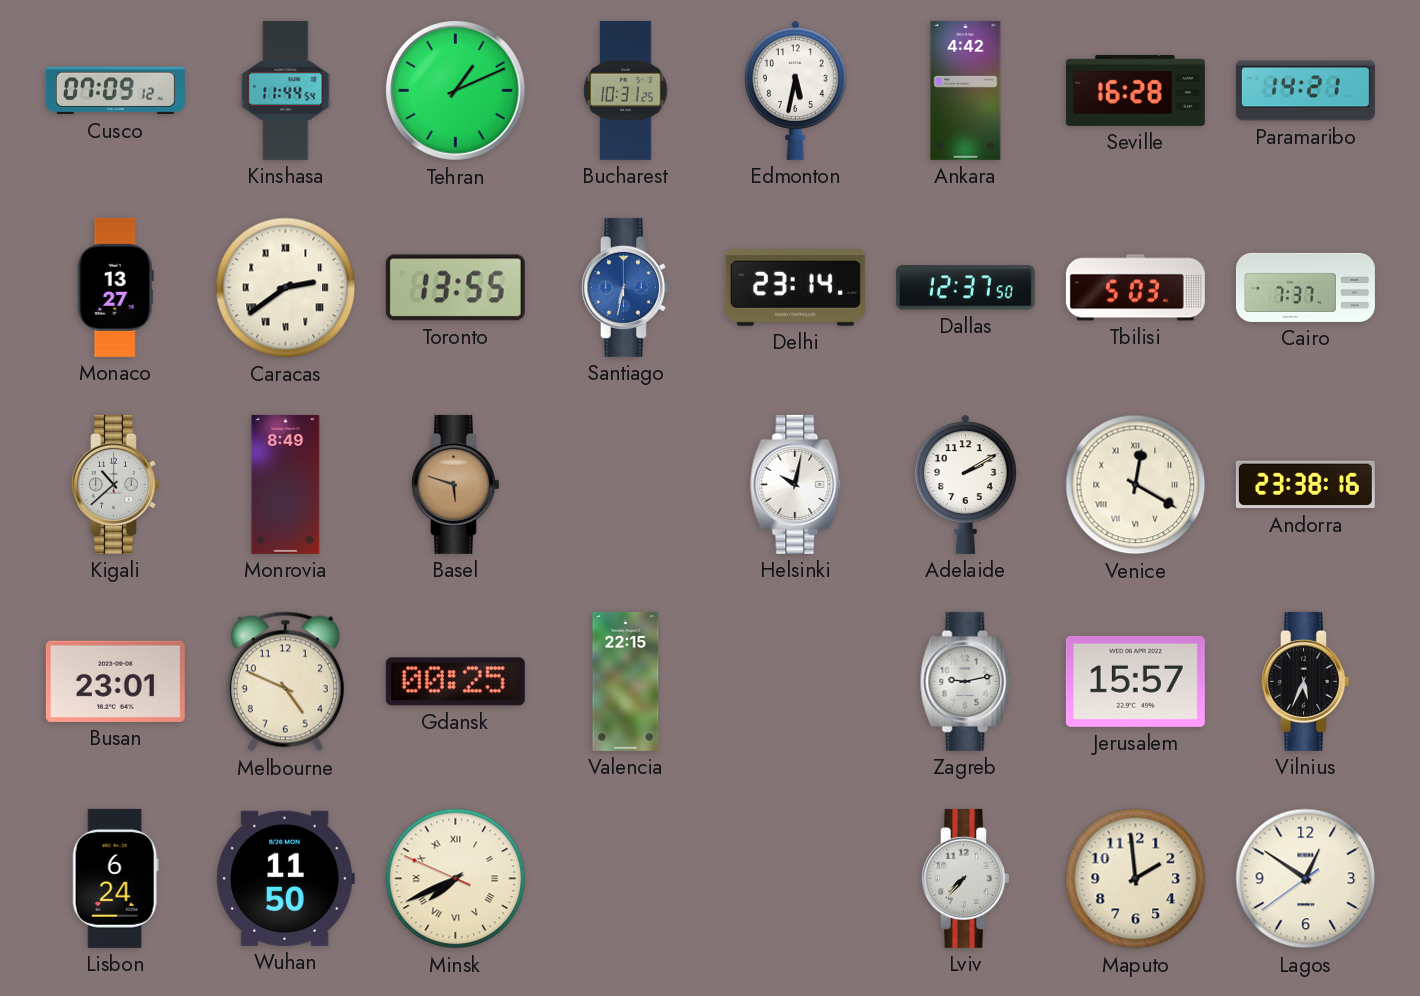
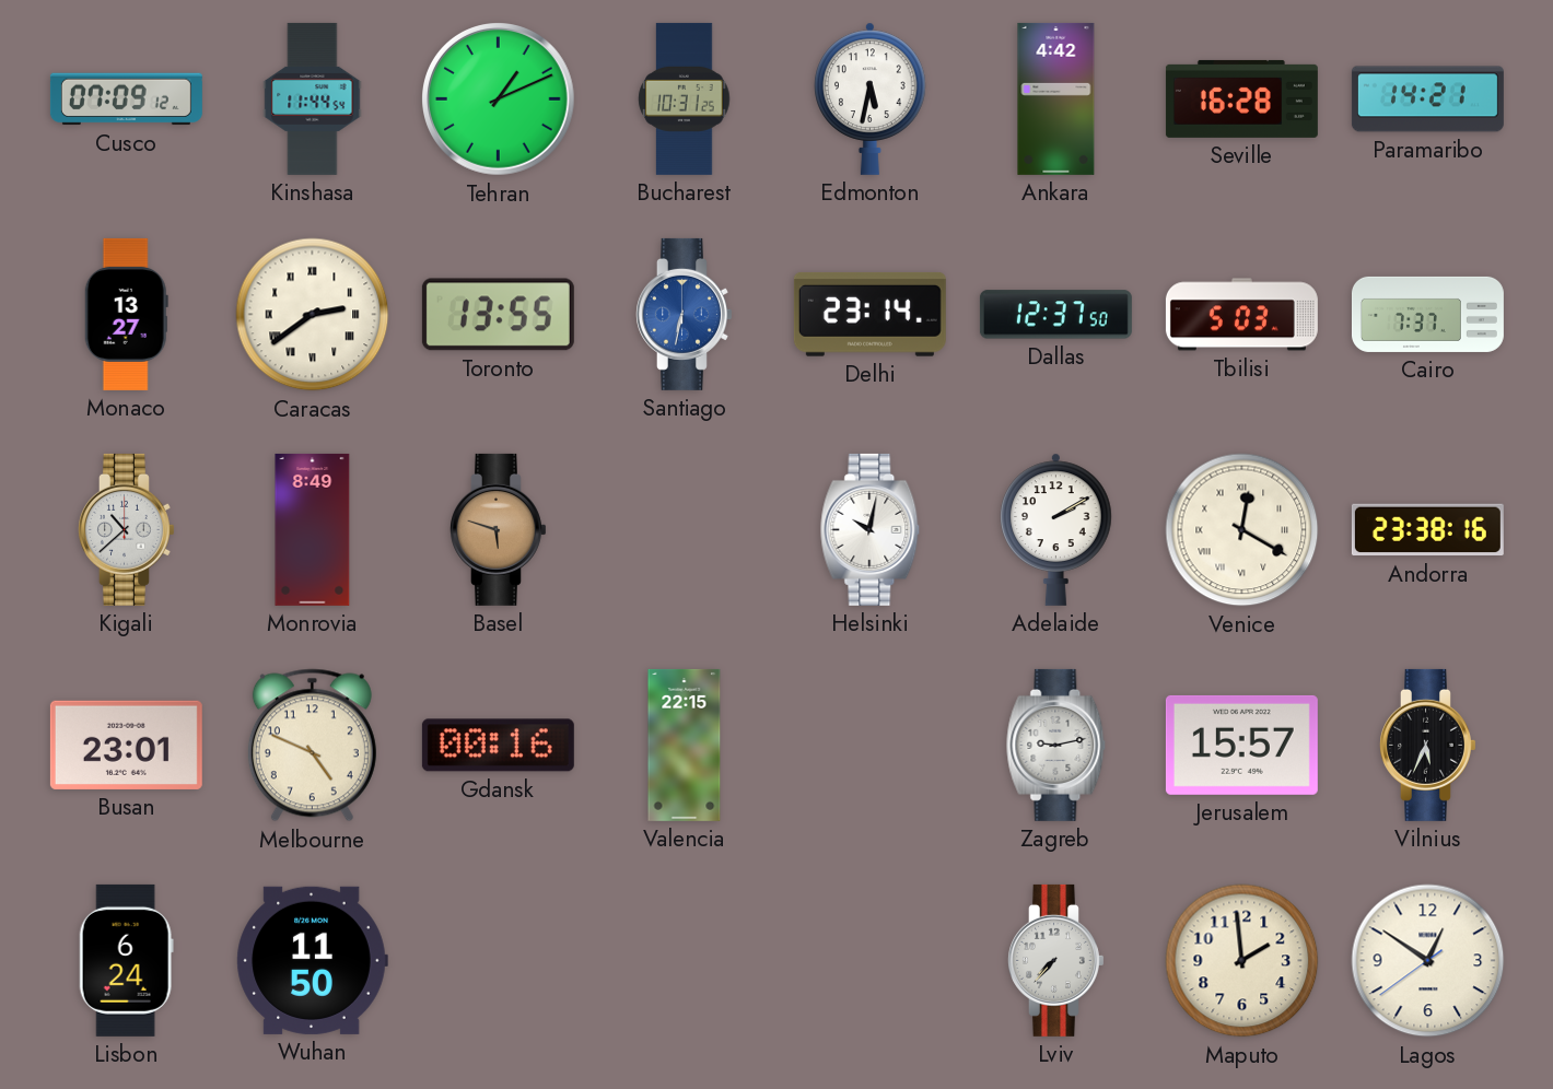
Gdansk: 00:25 -> 00:16 (498, 746)
Minsk: 7:40 -> none (456, 879)
